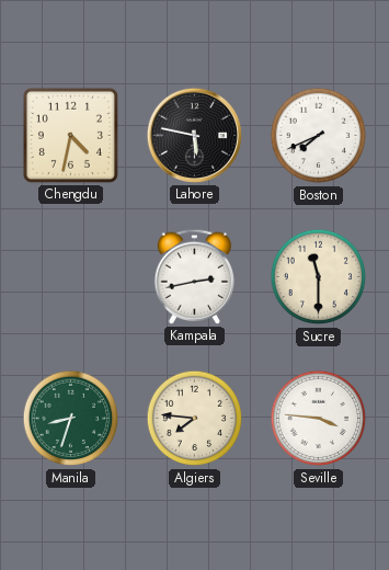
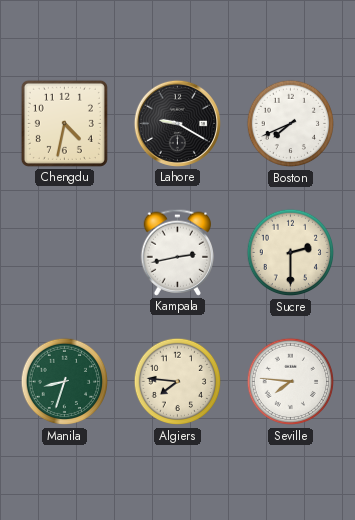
Lahore: 5:47 -> 9:20 (177, 123)
Sucre: 11:30 -> 2:30 (291, 253)
Seville: 3:46 -> 7:46 (291, 382)
